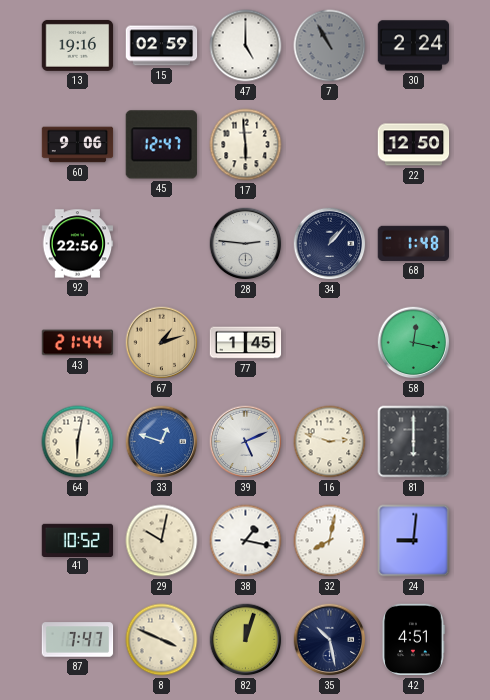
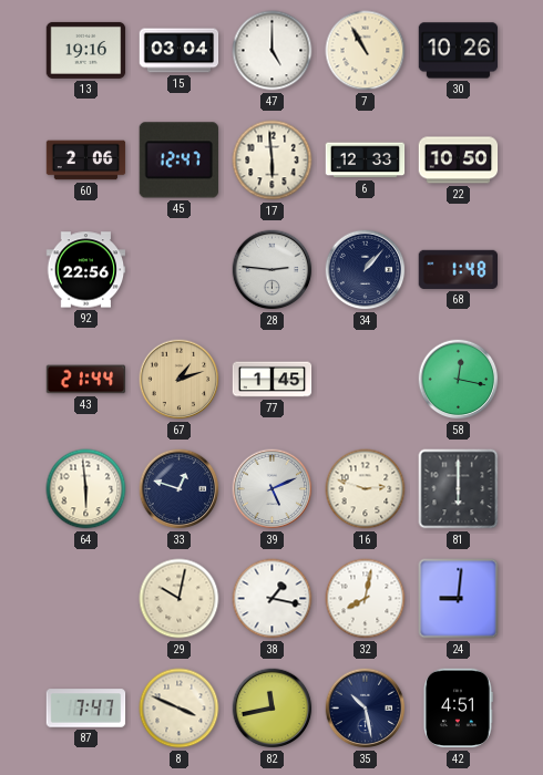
15: 02:59 -> 03:04 (180, 51)
7 dial: grey -> cream (366, 51)
30: 2:24 -> 10:26 (459, 51)
60: 9:06 -> 2:06 (86, 161)
6: none -> 12:33 (366, 161)
22: 12:50 -> 10:50 (459, 161)
64: 6:02 -> 5:59 (86, 489)
33 dial: blue -> navy (180, 489)
41: 10:52 -> none (78, 540)
82: 12:03 -> 11:43 (273, 709)
